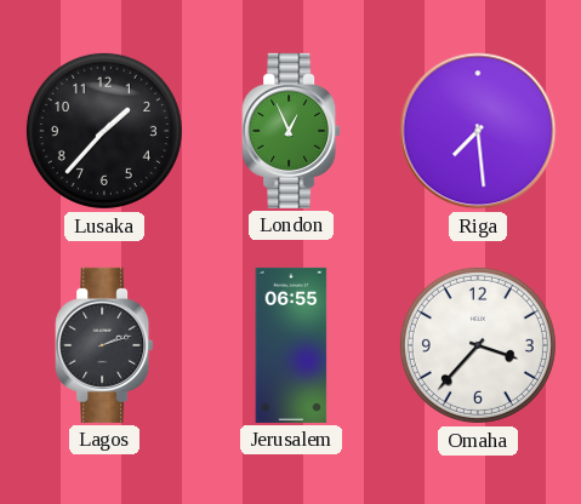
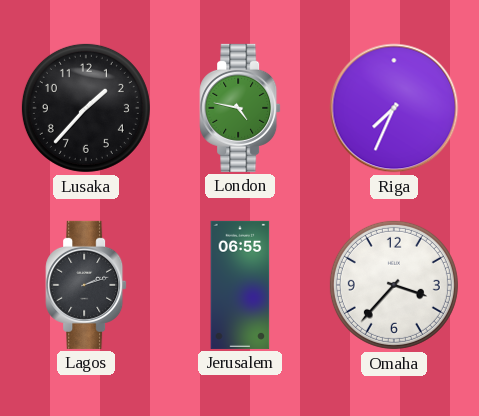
London: 12:56 -> 4:47 (240, 108)
Riga: 7:29 -> 7:34 (394, 108)
